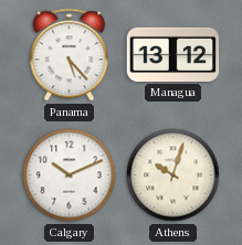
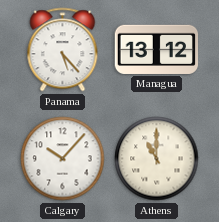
Calgary: 10:11 -> 10:07 (63, 159)
Athens: 10:03 -> 11:00 (157, 159)
